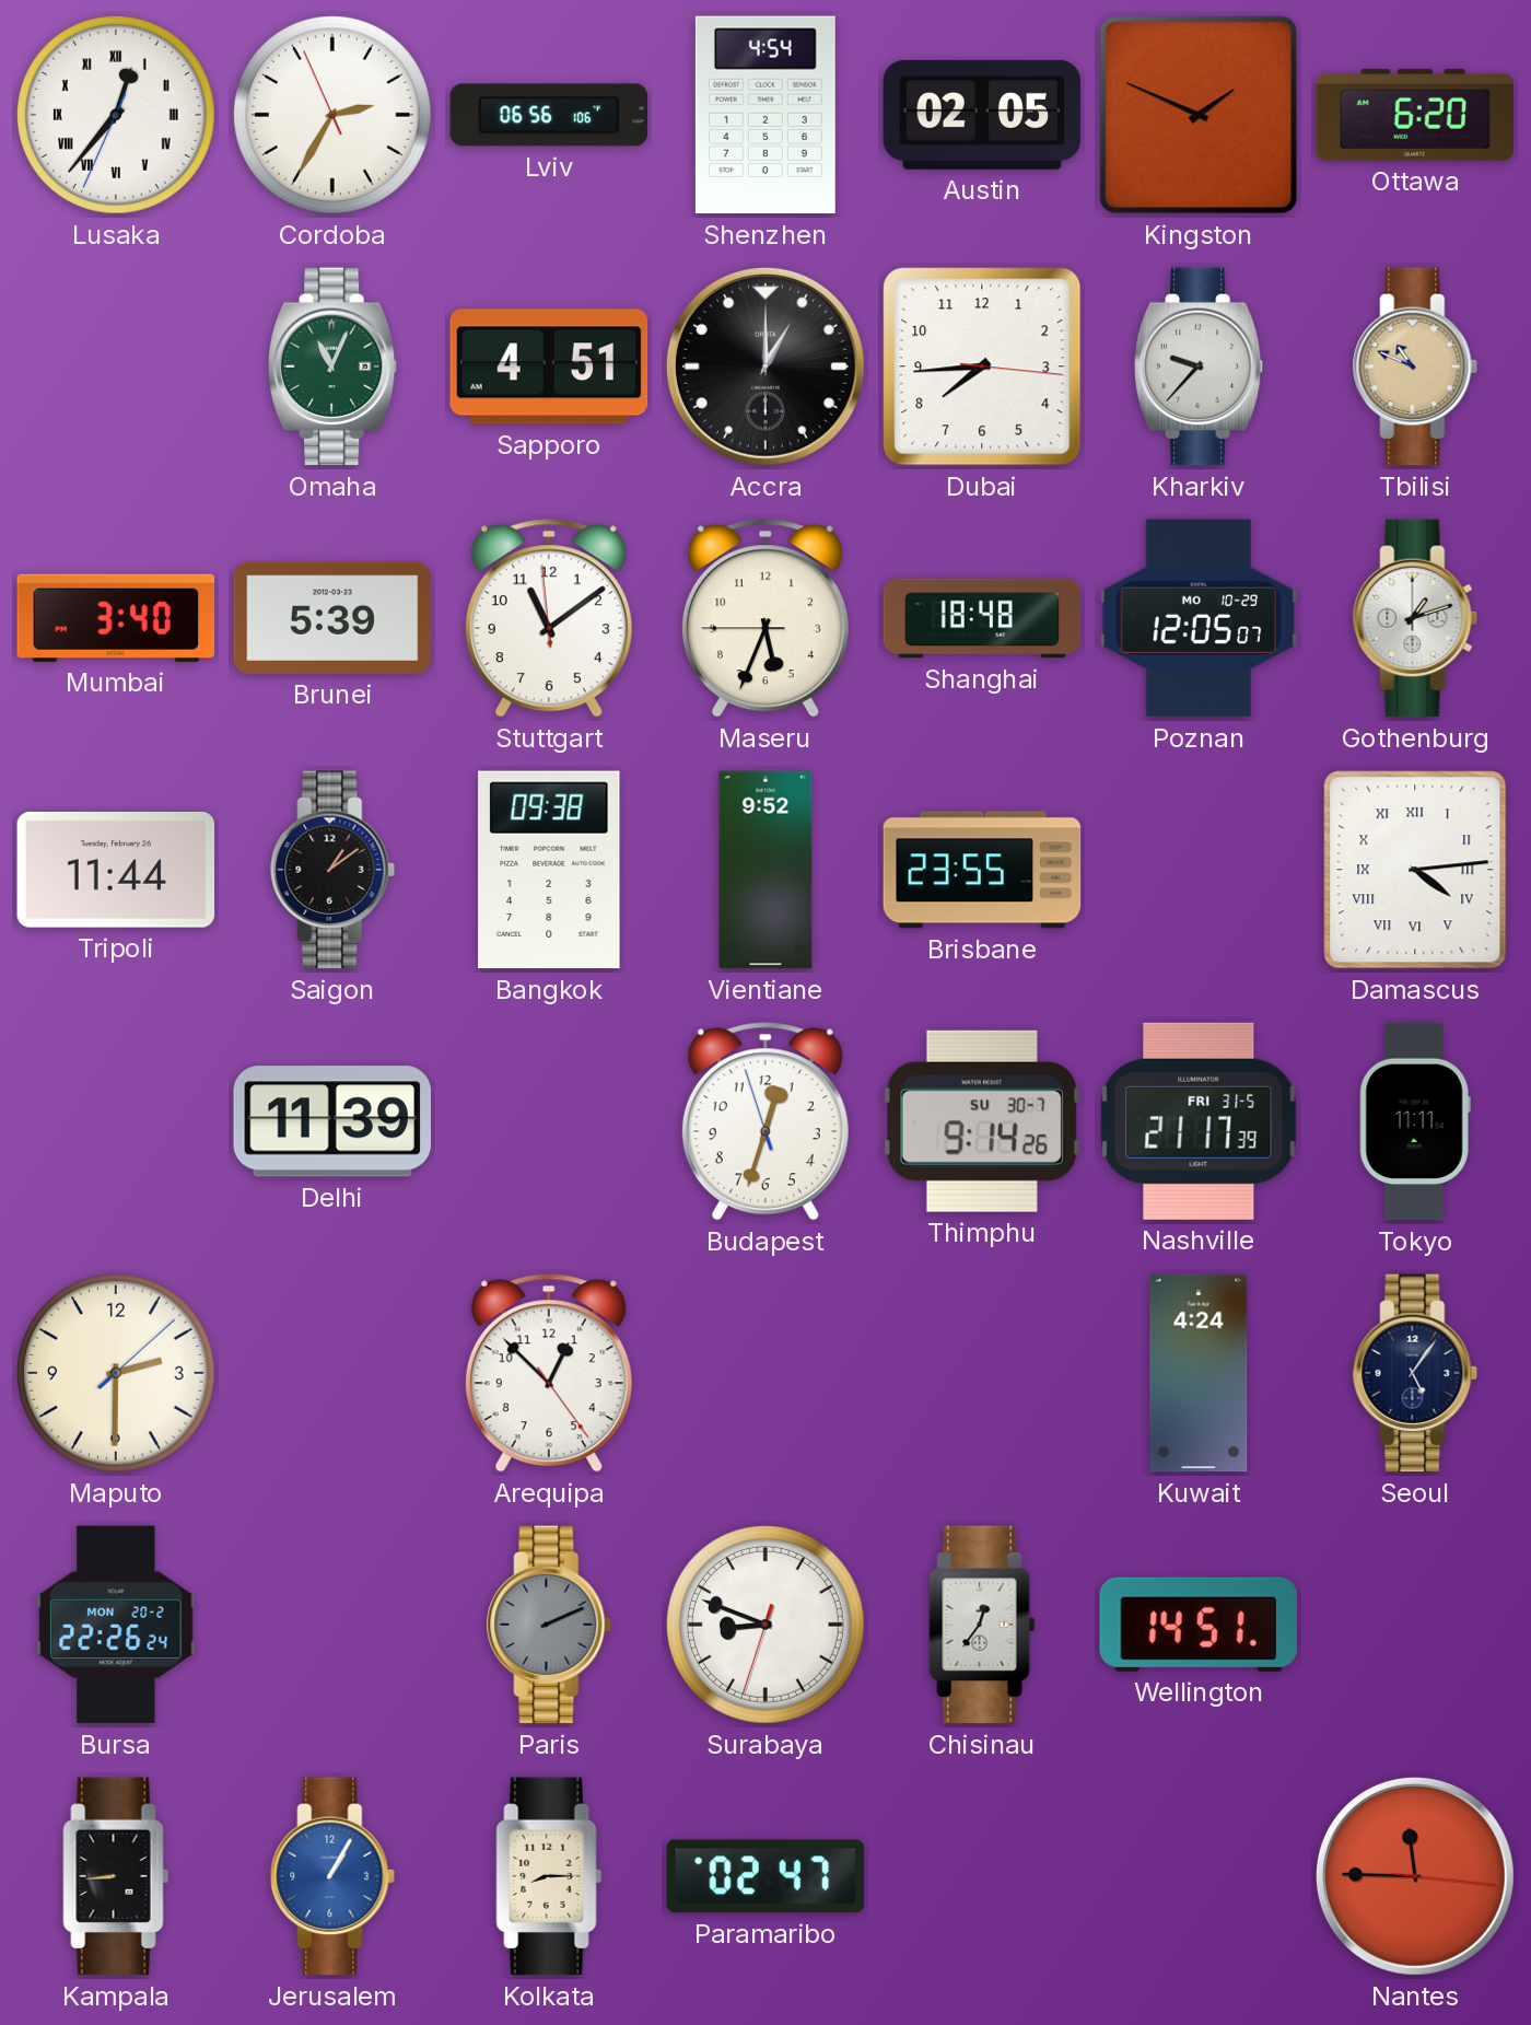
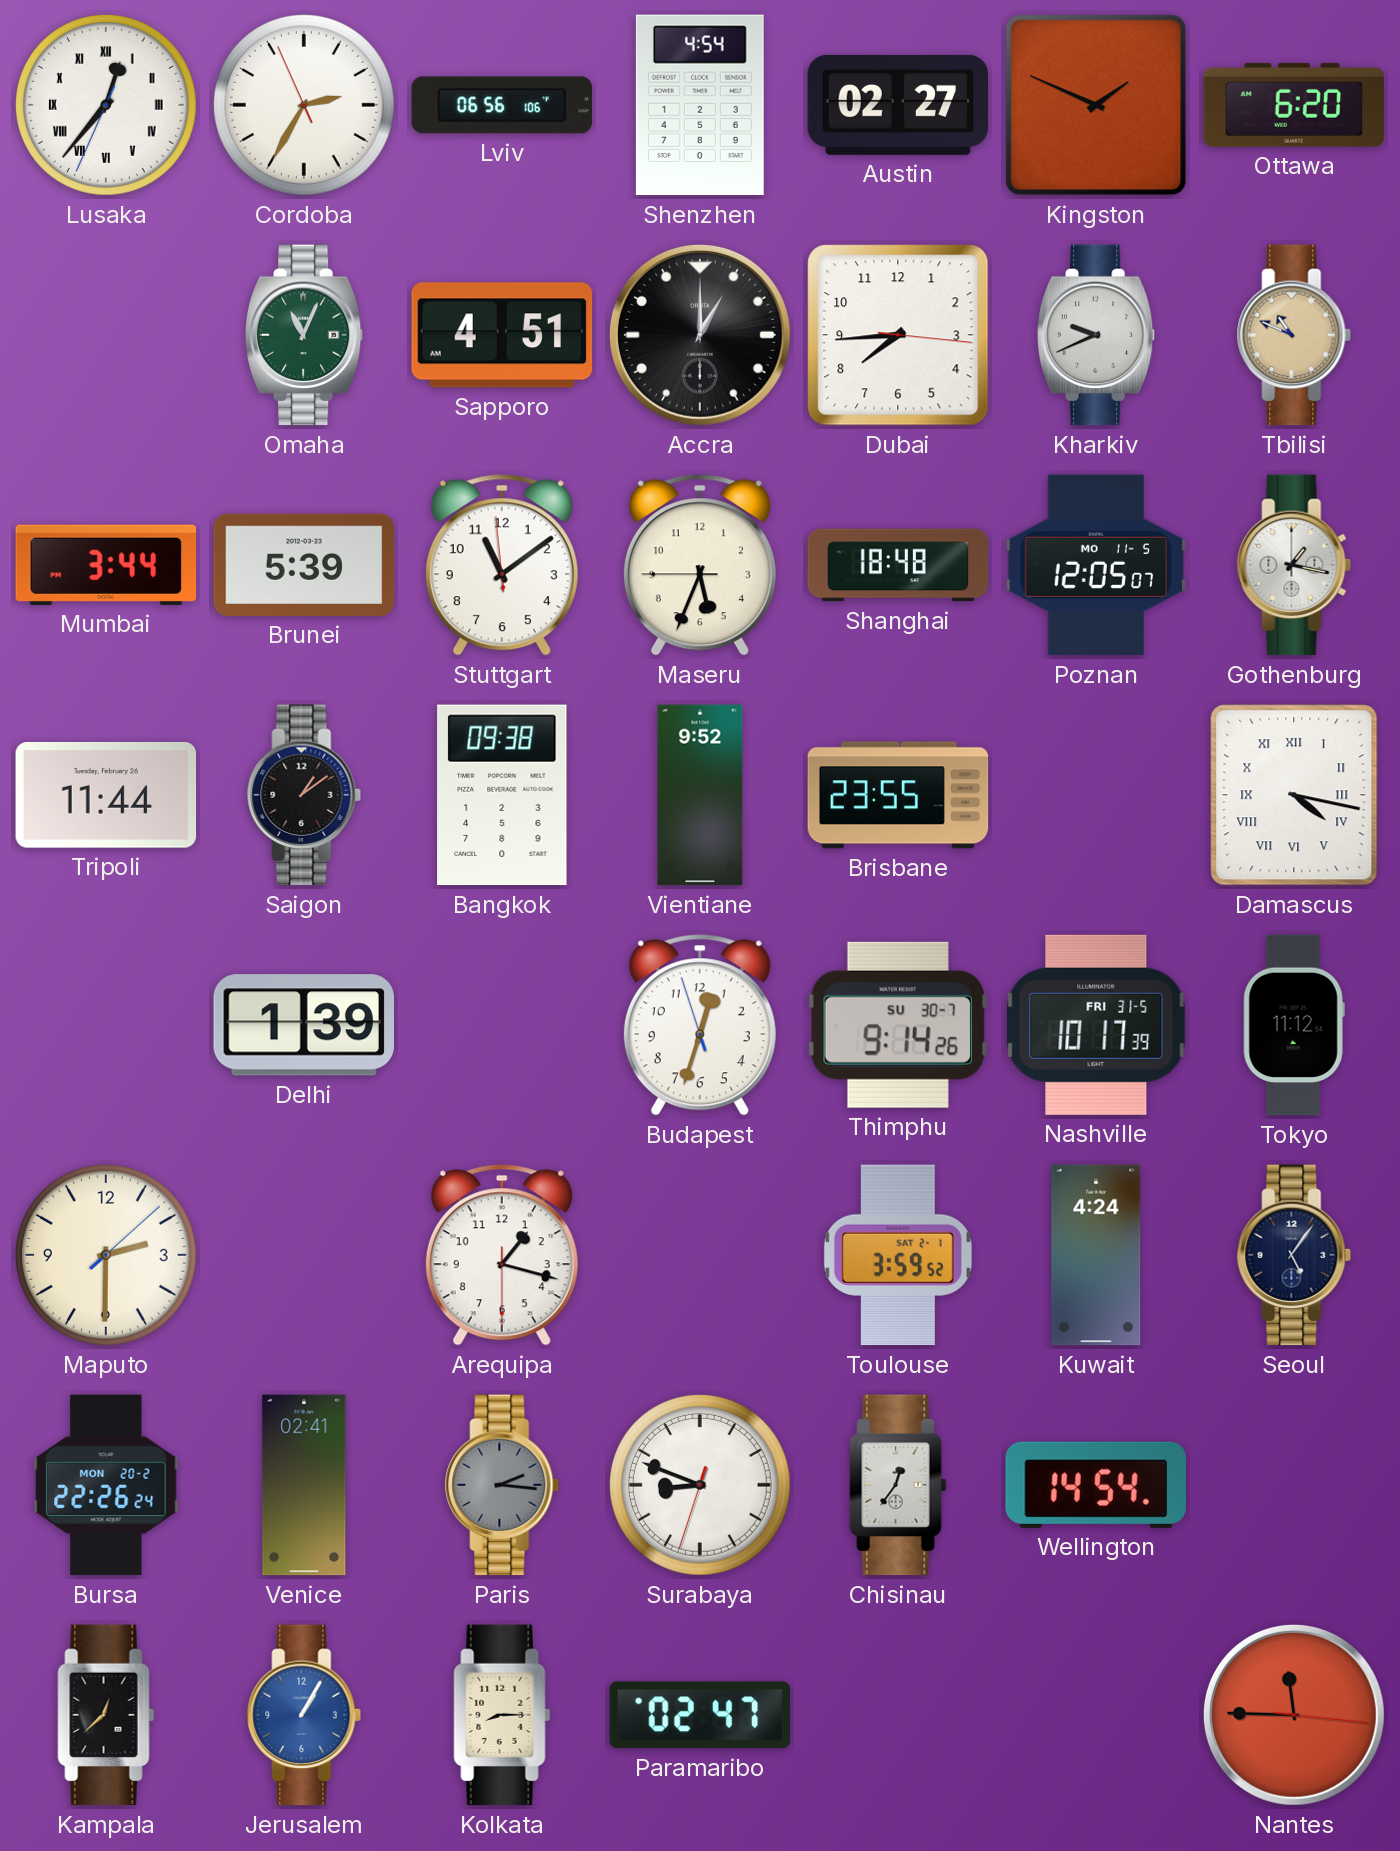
Austin: 02:05 -> 02:27 (898, 105)
Kharkiv: 9:37 -> 9:41 (1096, 335)
Mumbai: 3:40 -> 3:44 (106, 565)
Poznan date: MO 10-29 -> MO 11-5 (1096, 565)
Gothenburg: 1:12 -> 1:17 (1294, 565)
Damascus: 4:14 -> 4:17 (1294, 795)
Delhi: 11:39 -> 1:39 (303, 1025)
Nashville: 21:17 -> 10:17 (1096, 1025)
Tokyo: 11:11 -> 11:12 (1294, 1025)
Arequipa: 12:52 -> 1:17 (502, 1255)
Toulouse: none -> 3:59 (898, 1255)
Venice: none -> 02:41 (304, 1485)
Paris: 2:11 -> 2:16 (502, 1485)
Wellington: 14:51 -> 14:54 (1095, 1485)
Kampala: 8:44 -> 12:38 (106, 1715)
